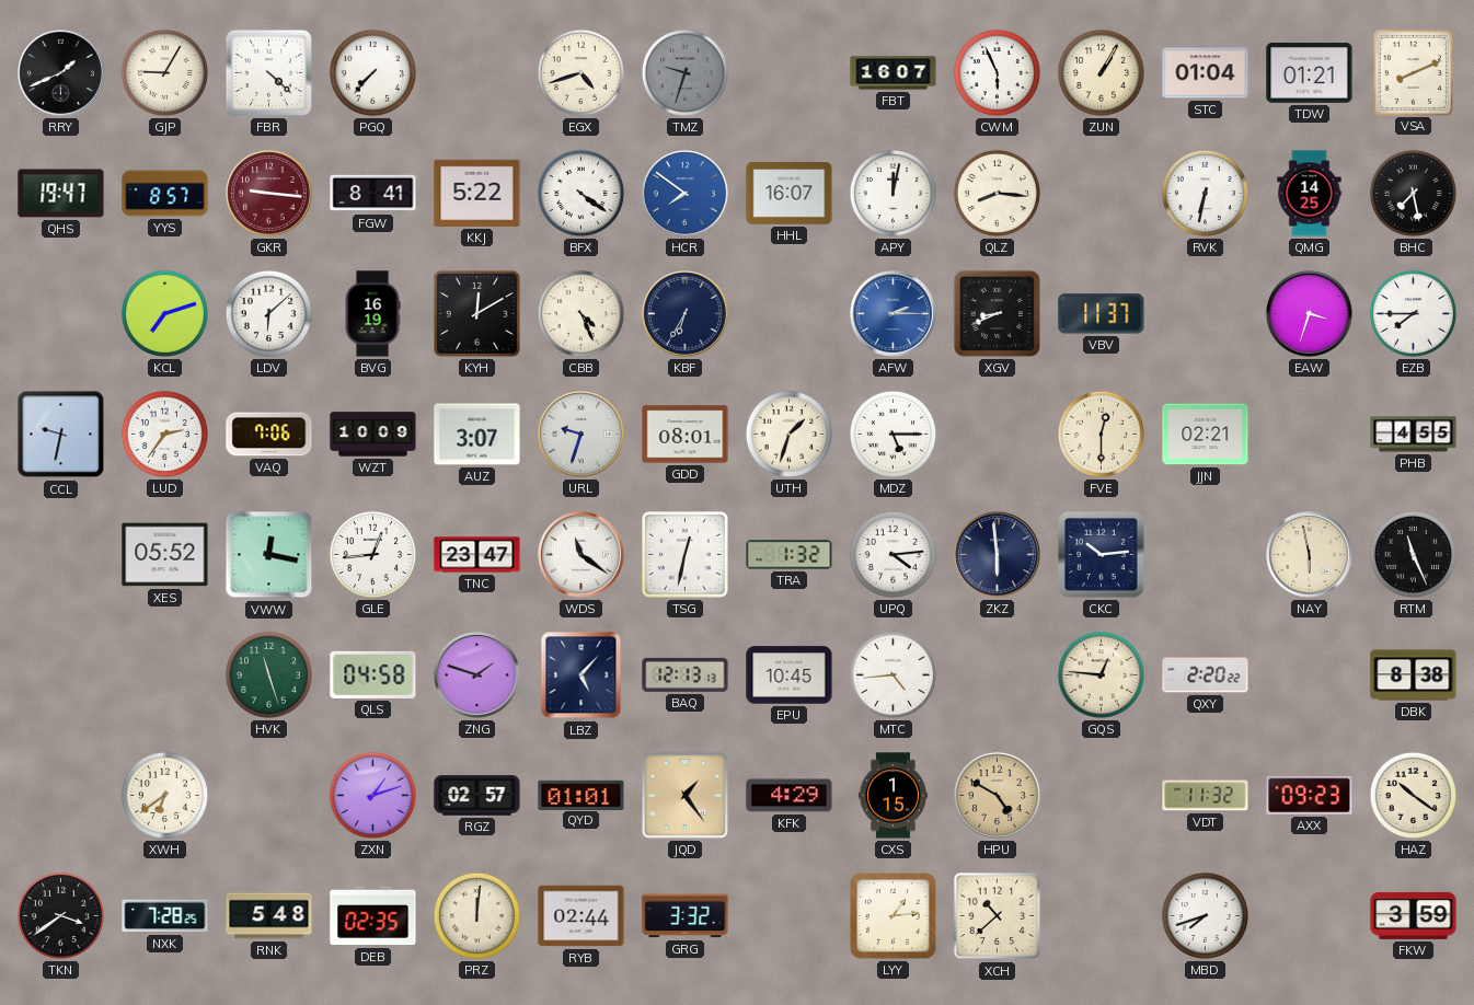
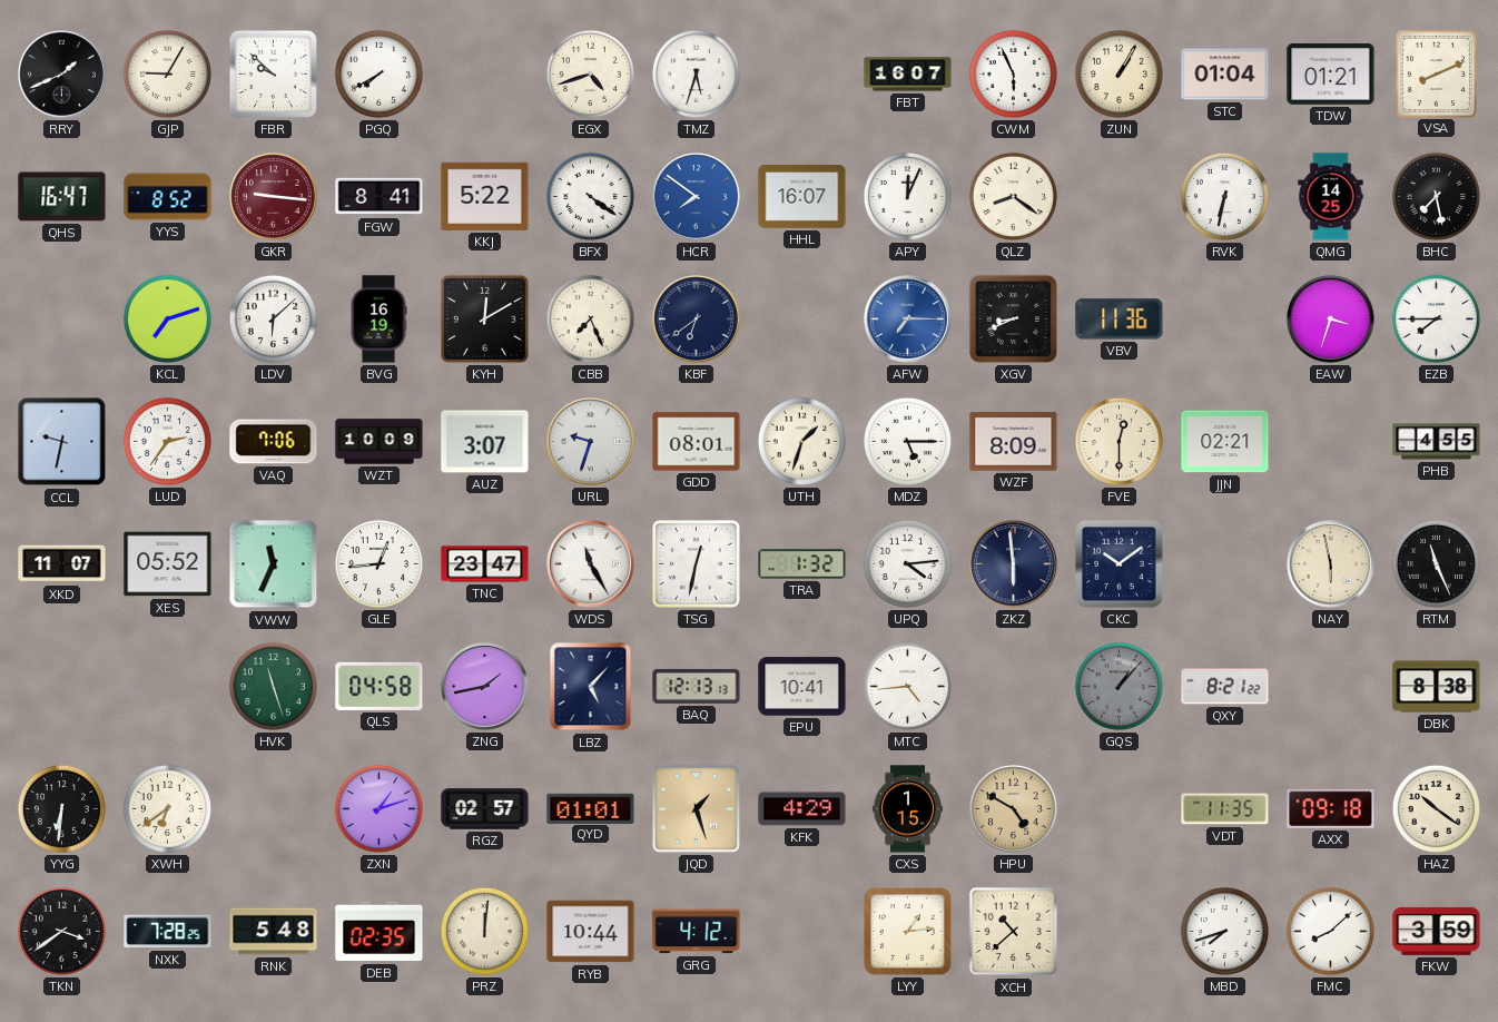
FBR: 4:22 -> 9:52 (273, 73)
PGQ: 7:37 -> 7:40 (378, 73)
TMZ: 9:33 -> 5:33 (696, 73)
TMZ dial: grey -> white (696, 73)
QHS: 19:47 -> 16:47 (62, 197)
YYS: 8:57 -> 8:52 (168, 197)
APY: 12:02 -> 12:04 (907, 196)
QLZ: 8:16 -> 8:21 (1013, 196)
CBB: 4:26 -> 7:26 (590, 318)
KBF: 6:35 -> 6:39 (697, 320)
AFW: 2:15 -> 7:15 (908, 320)
VBV: 11:37 -> 11:36 (1120, 320)
WZF: none -> 8:09 (1014, 442)
XKD: none -> 11:07 (62, 564)
VWW: 12:17 -> 11:34 (274, 564)
WDS: 11:21 -> 11:25 (591, 564)
CKC: 10:14 -> 10:09 (1120, 564)
ZNG: 1:48 -> 1:43 (485, 687)
EPU: 10:45 -> 10:41 (802, 687)
GQS: 12:46 -> 1:07 (1118, 686)
GQS dial: cream -> grey (1118, 686)
QXY: 2:20 -> 8:21 (1225, 687)
YYG: none -> 6:31 (61, 808)
JQD: 1:24 -> 1:27 (696, 808)
VDT: 11:32 -> 11:35 (1225, 809)
AXX: 09:23 -> 09:18 (1331, 808)
RYB: 02:44 -> 10:44 (591, 932)
GRG: 3:32 -> 4:12 (697, 932)
FMC: none -> 8:08 (1330, 931)
